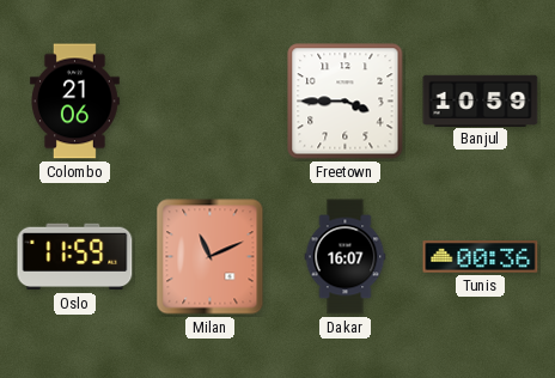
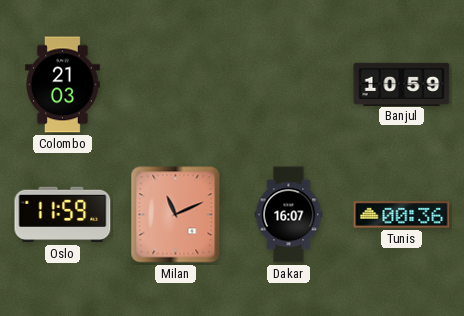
Colombo: 21:06 -> 21:03 (62, 85)
Freetown: 3:45 -> none (346, 102)
